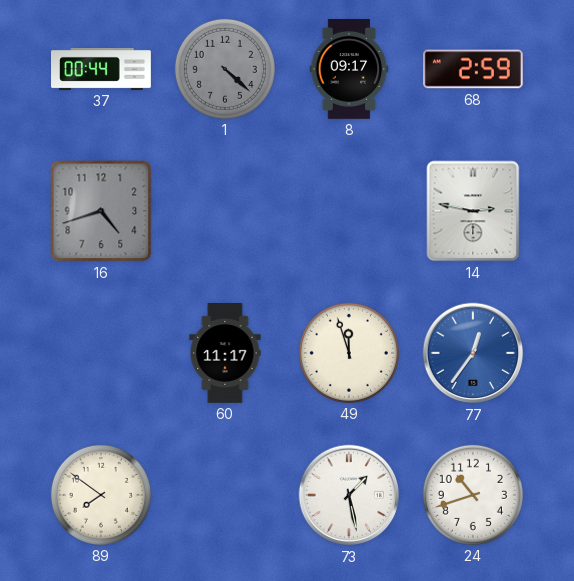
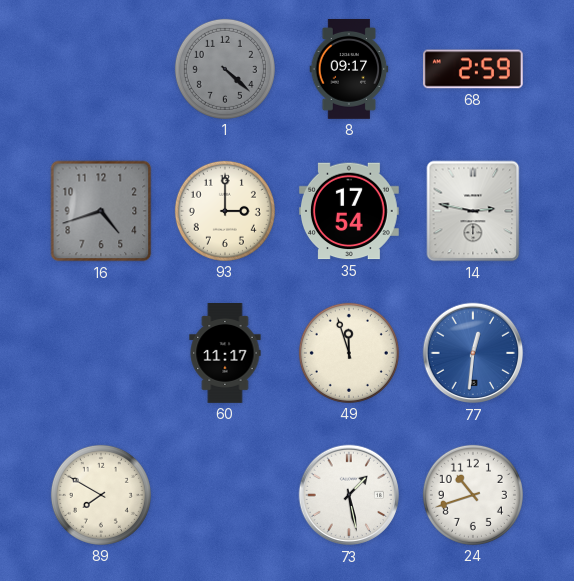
37: 00:44 -> none (102, 69)
93: none -> 3:00 (225, 211)
35: none -> 17:54 (349, 211)
77: 12:36 -> 12:31 (473, 353)
89: 7:51 -> 7:50 (101, 495)
